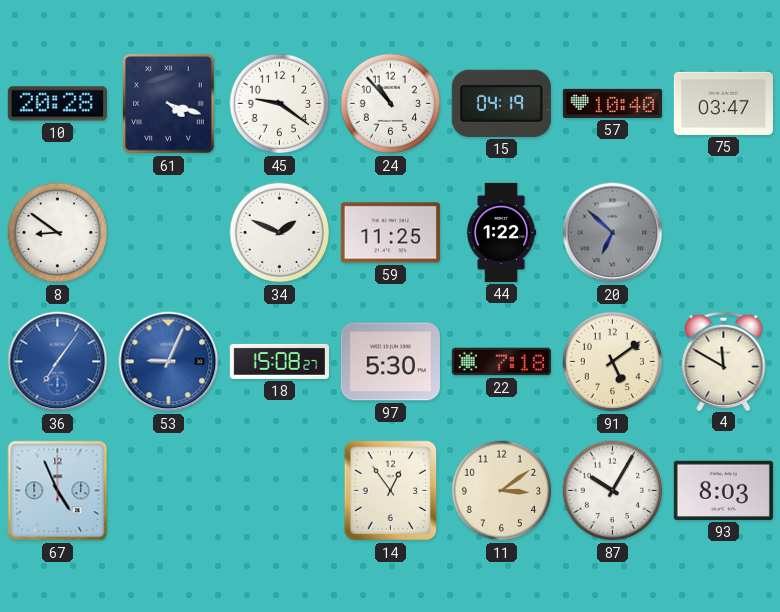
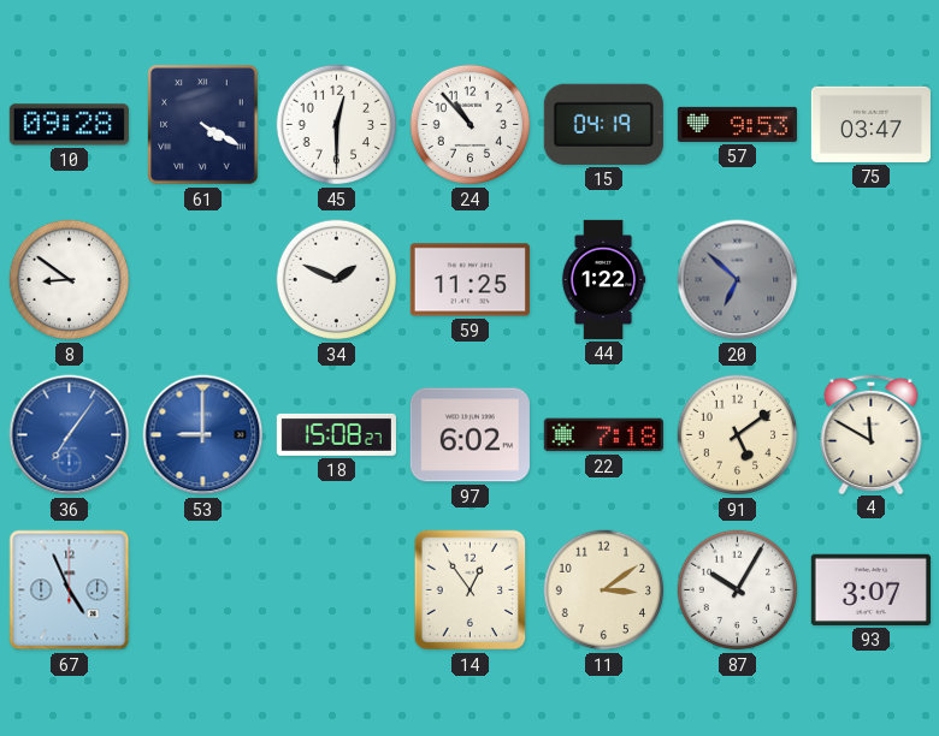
10: 20:28 -> 09:28 (69, 125)
61: 4:18 -> 4:20 (203, 125)
45: 9:21 -> 12:30 (337, 125)
57: 10:40 -> 9:53 (737, 124)
53: 9:04 -> 9:00 (203, 435)
97: 5:30 -> 6:02 (469, 435)
93: 8:03 -> 3:07 (870, 589)
